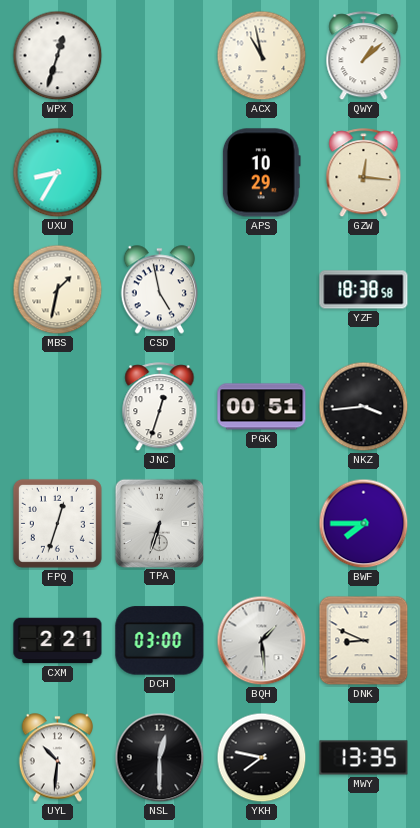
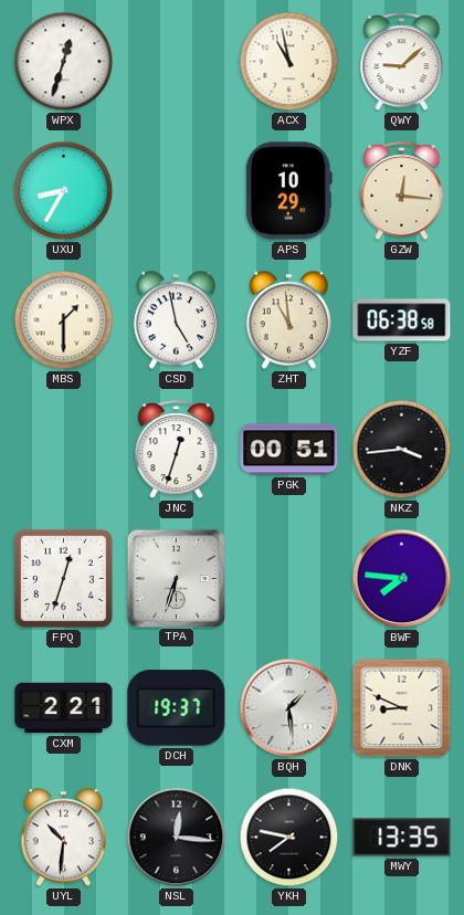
QWY: 1:08 -> 9:08 (402, 62)
MBS: 1:32 -> 1:30 (64, 320)
ZHT: none -> 10:59 (288, 320)
YZF: 18:38 -> 06:38 (402, 320)
BWF: 7:45 -> 7:46 (402, 579)
DCH: 03:00 -> 19:37 (177, 708)
NSL: 12:30 -> 12:16 (177, 838)
